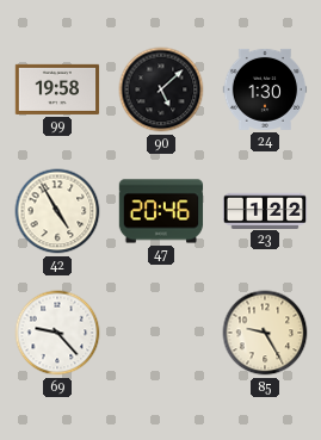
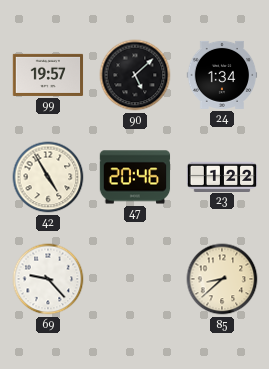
99: 19:58 -> 19:57 (48, 75)
24: 1:30 -> 1:34 (222, 75)
85: 9:25 -> 8:38 (222, 279)
